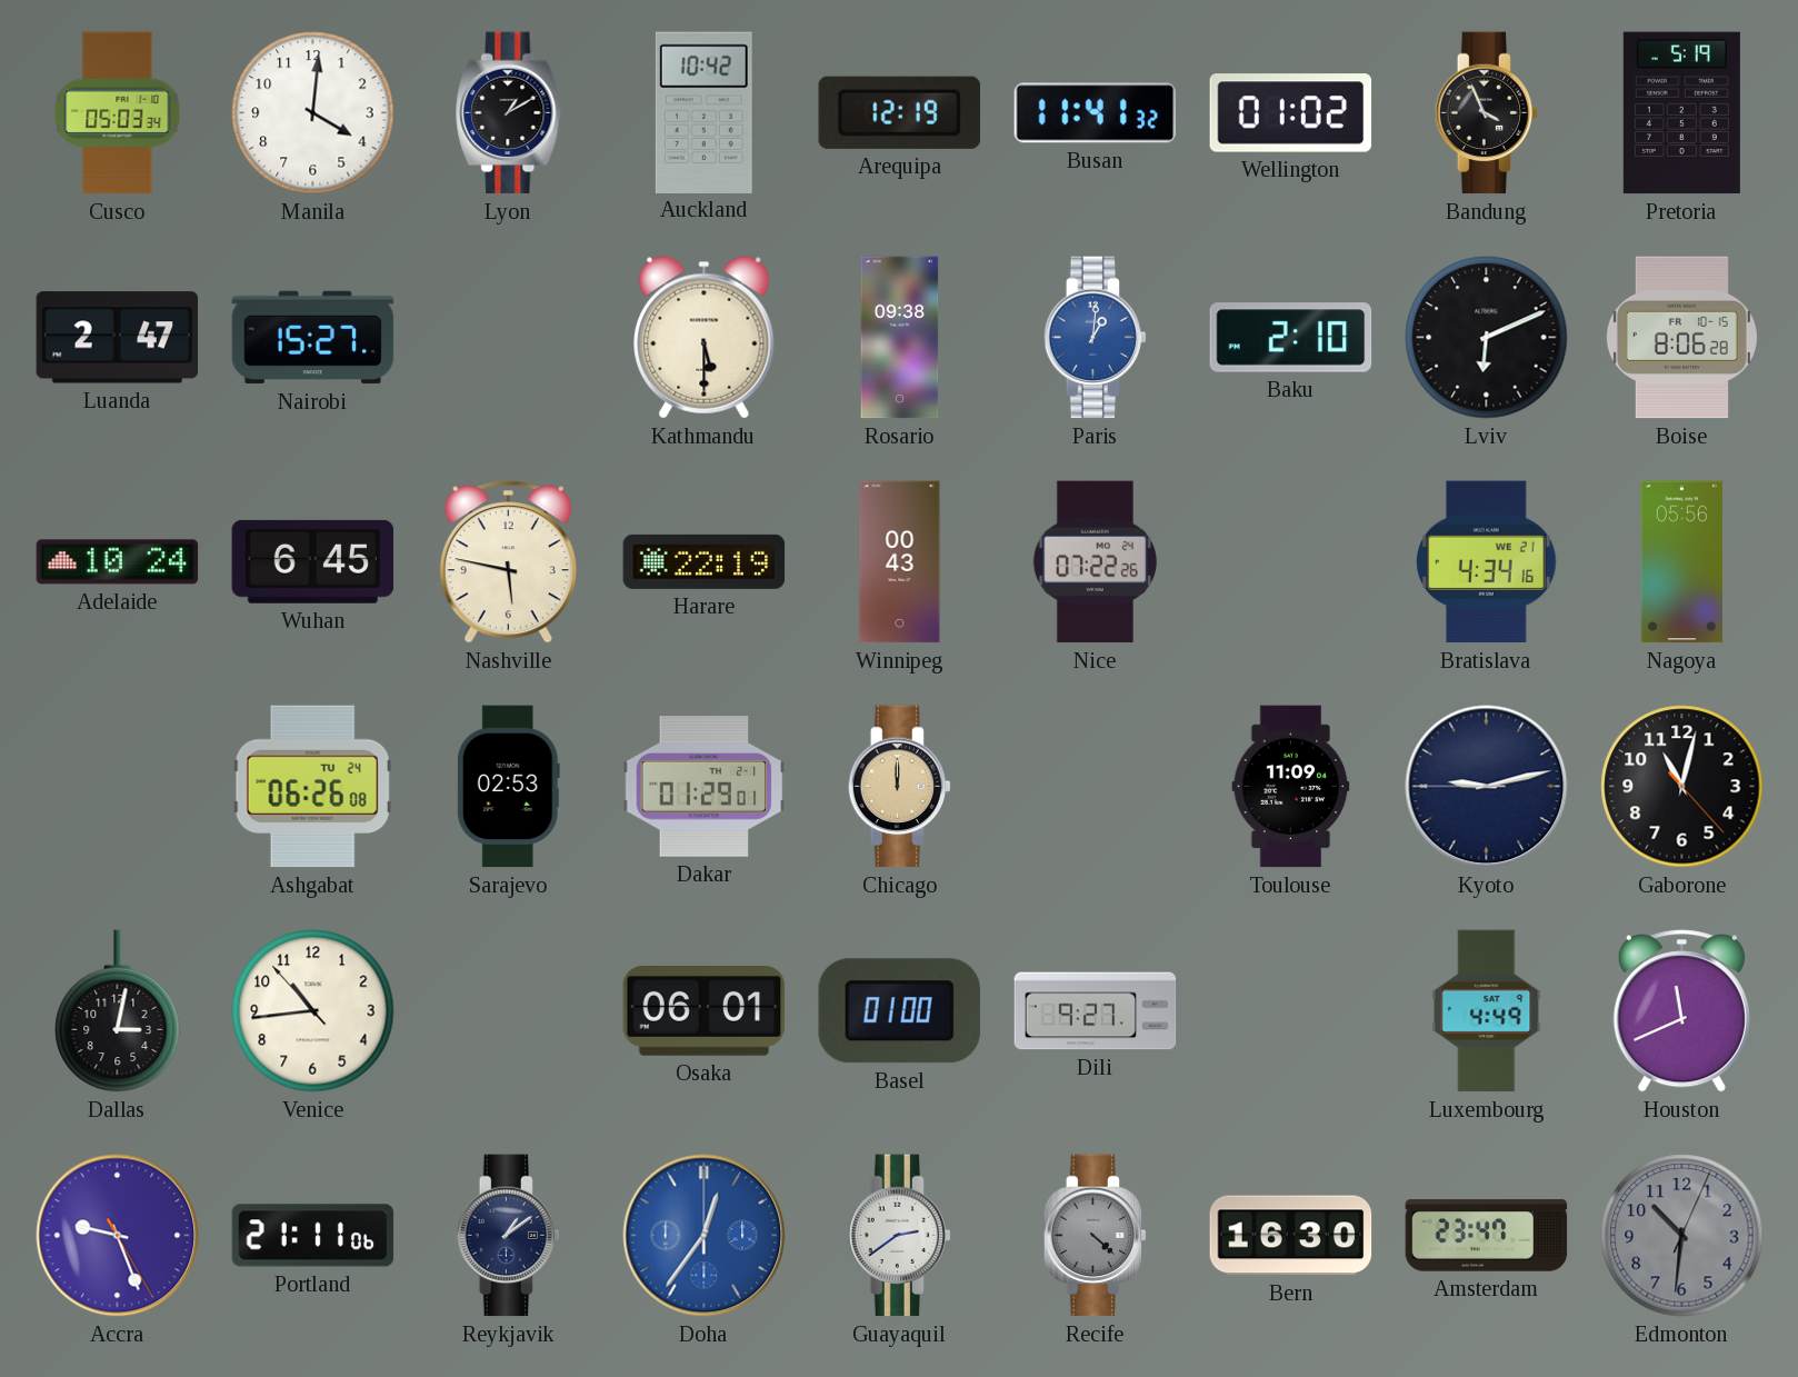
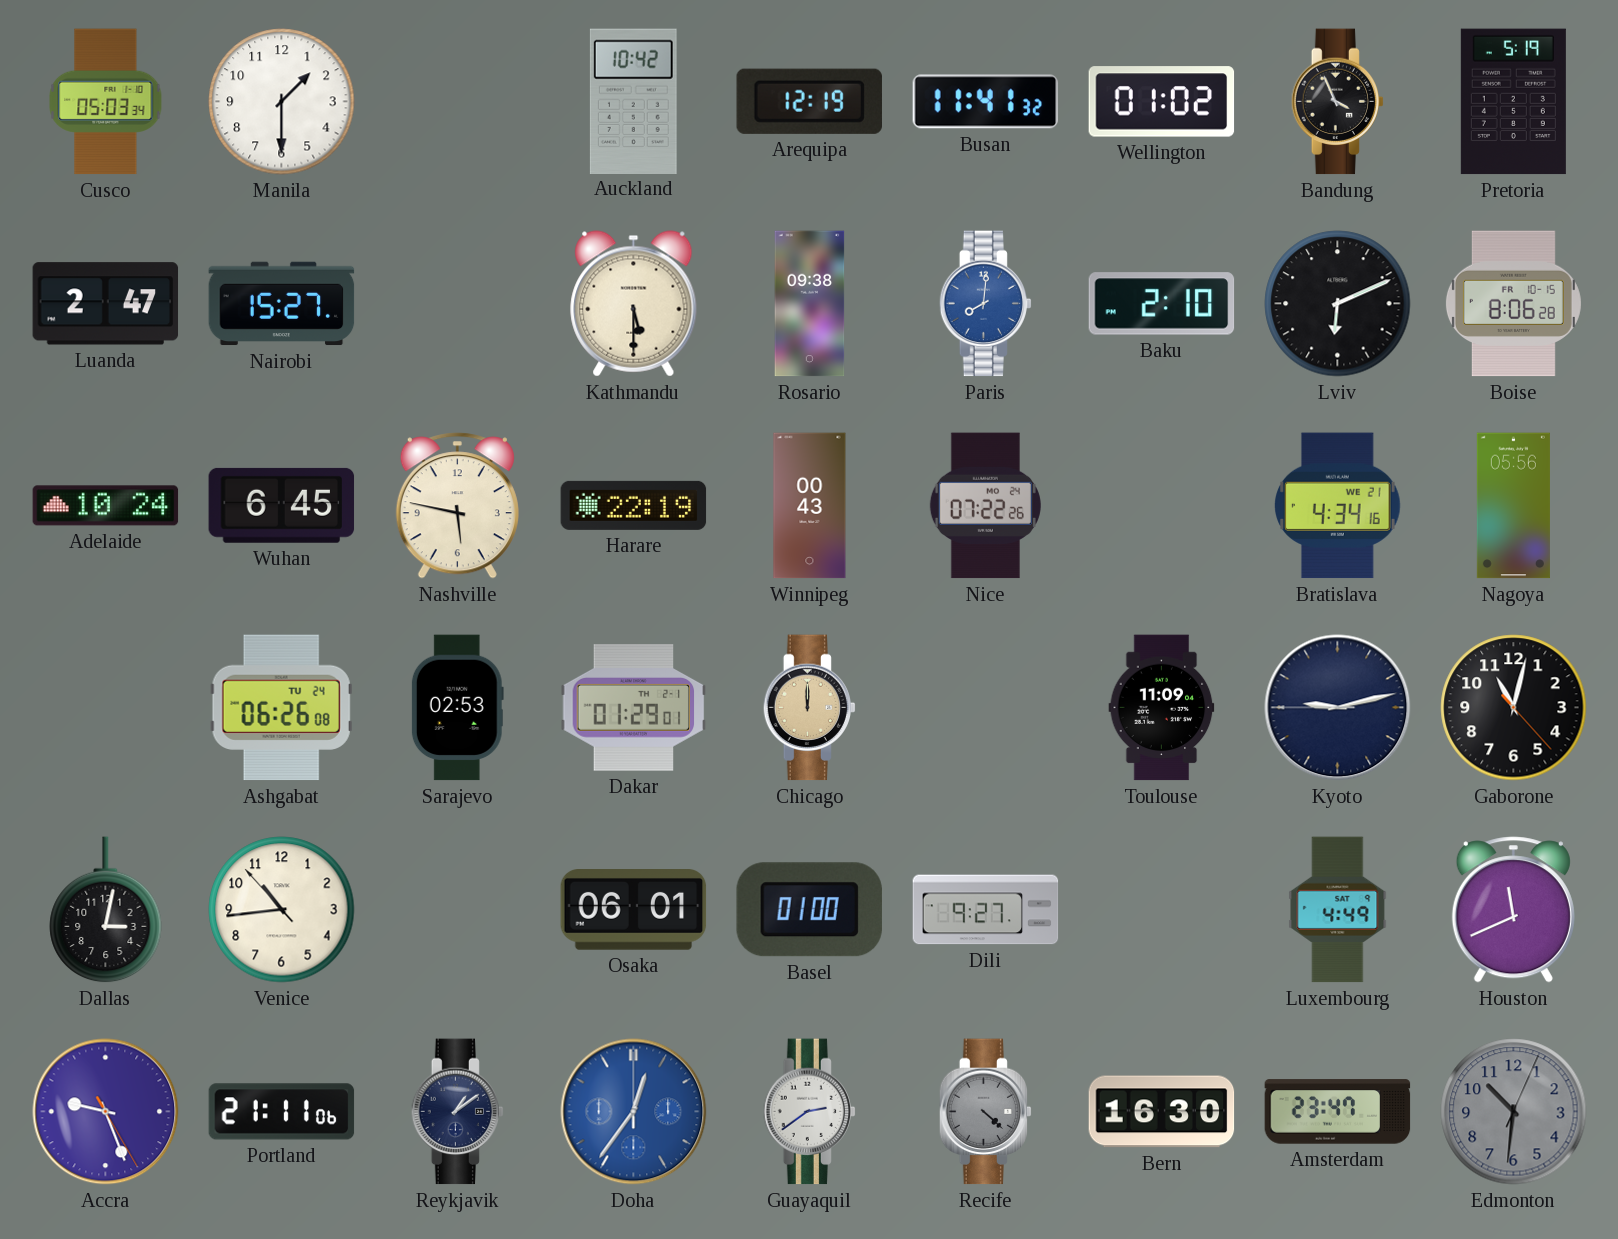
Manila: 4:01 -> 1:30 (282, 102)
Lyon: 1:10 -> none (509, 113)
Paris: 1:01 -> 8:01 (986, 304)
